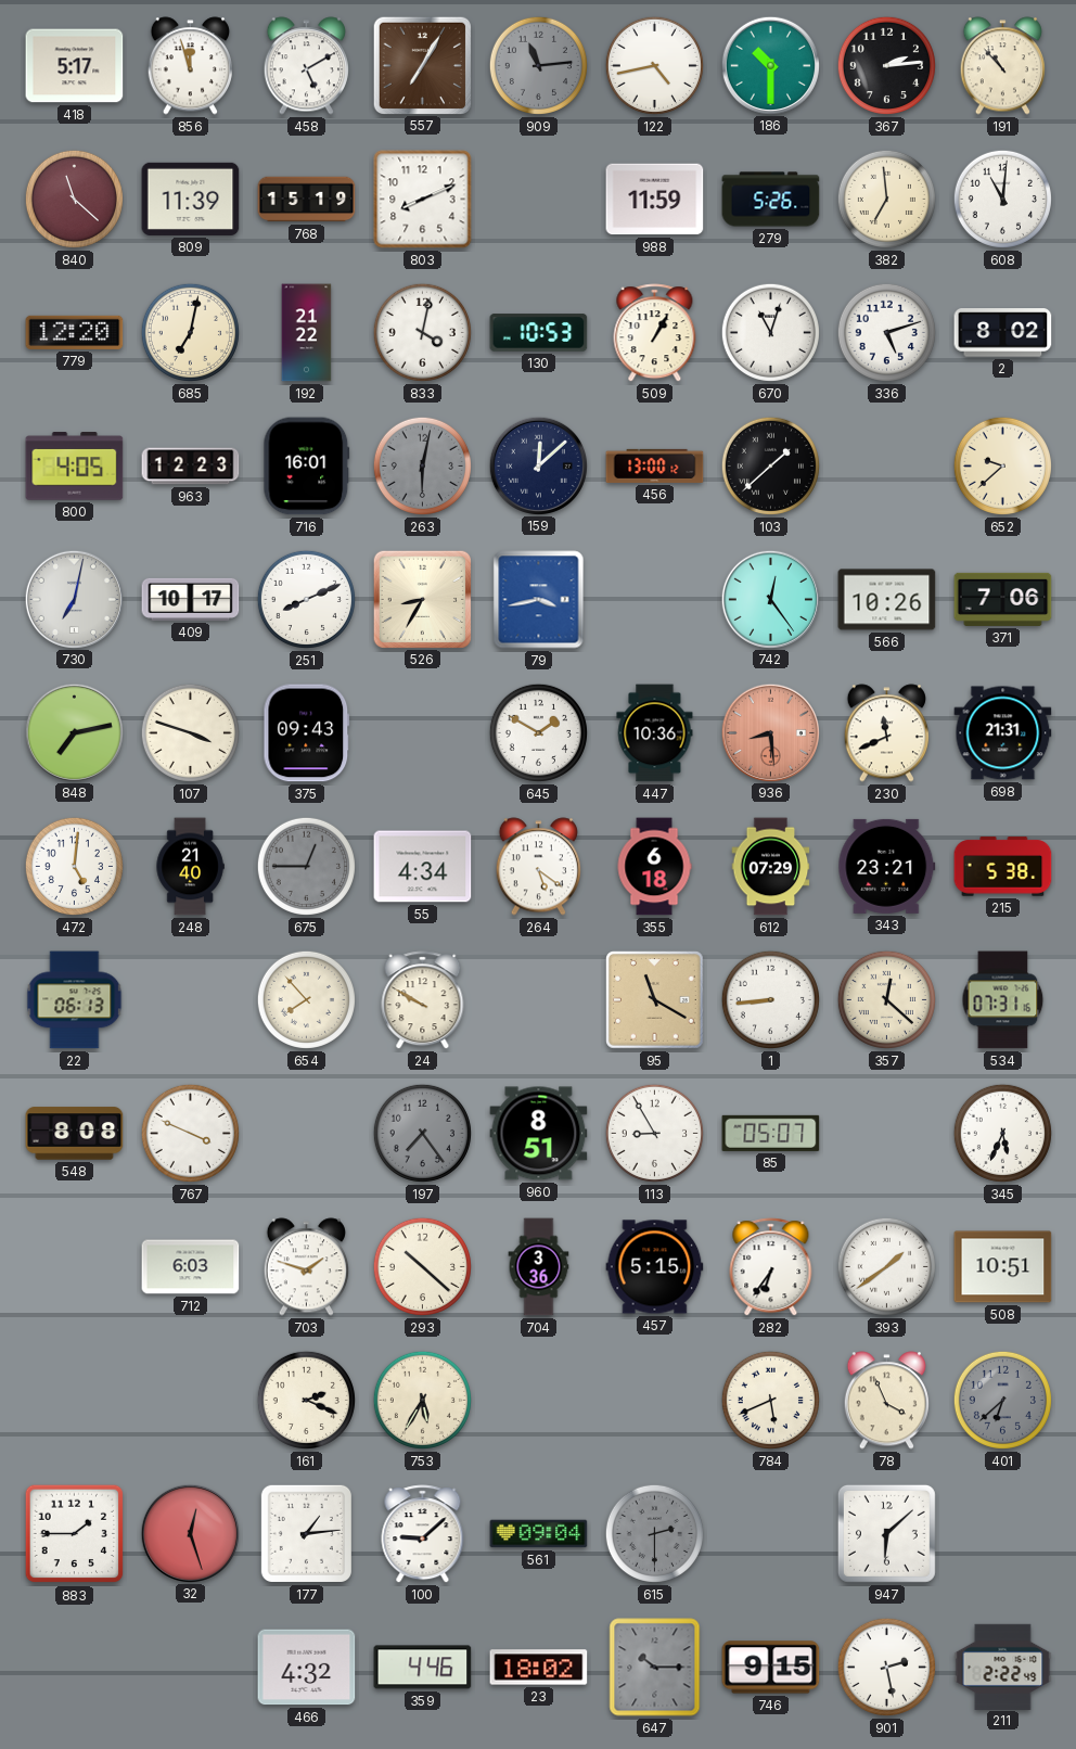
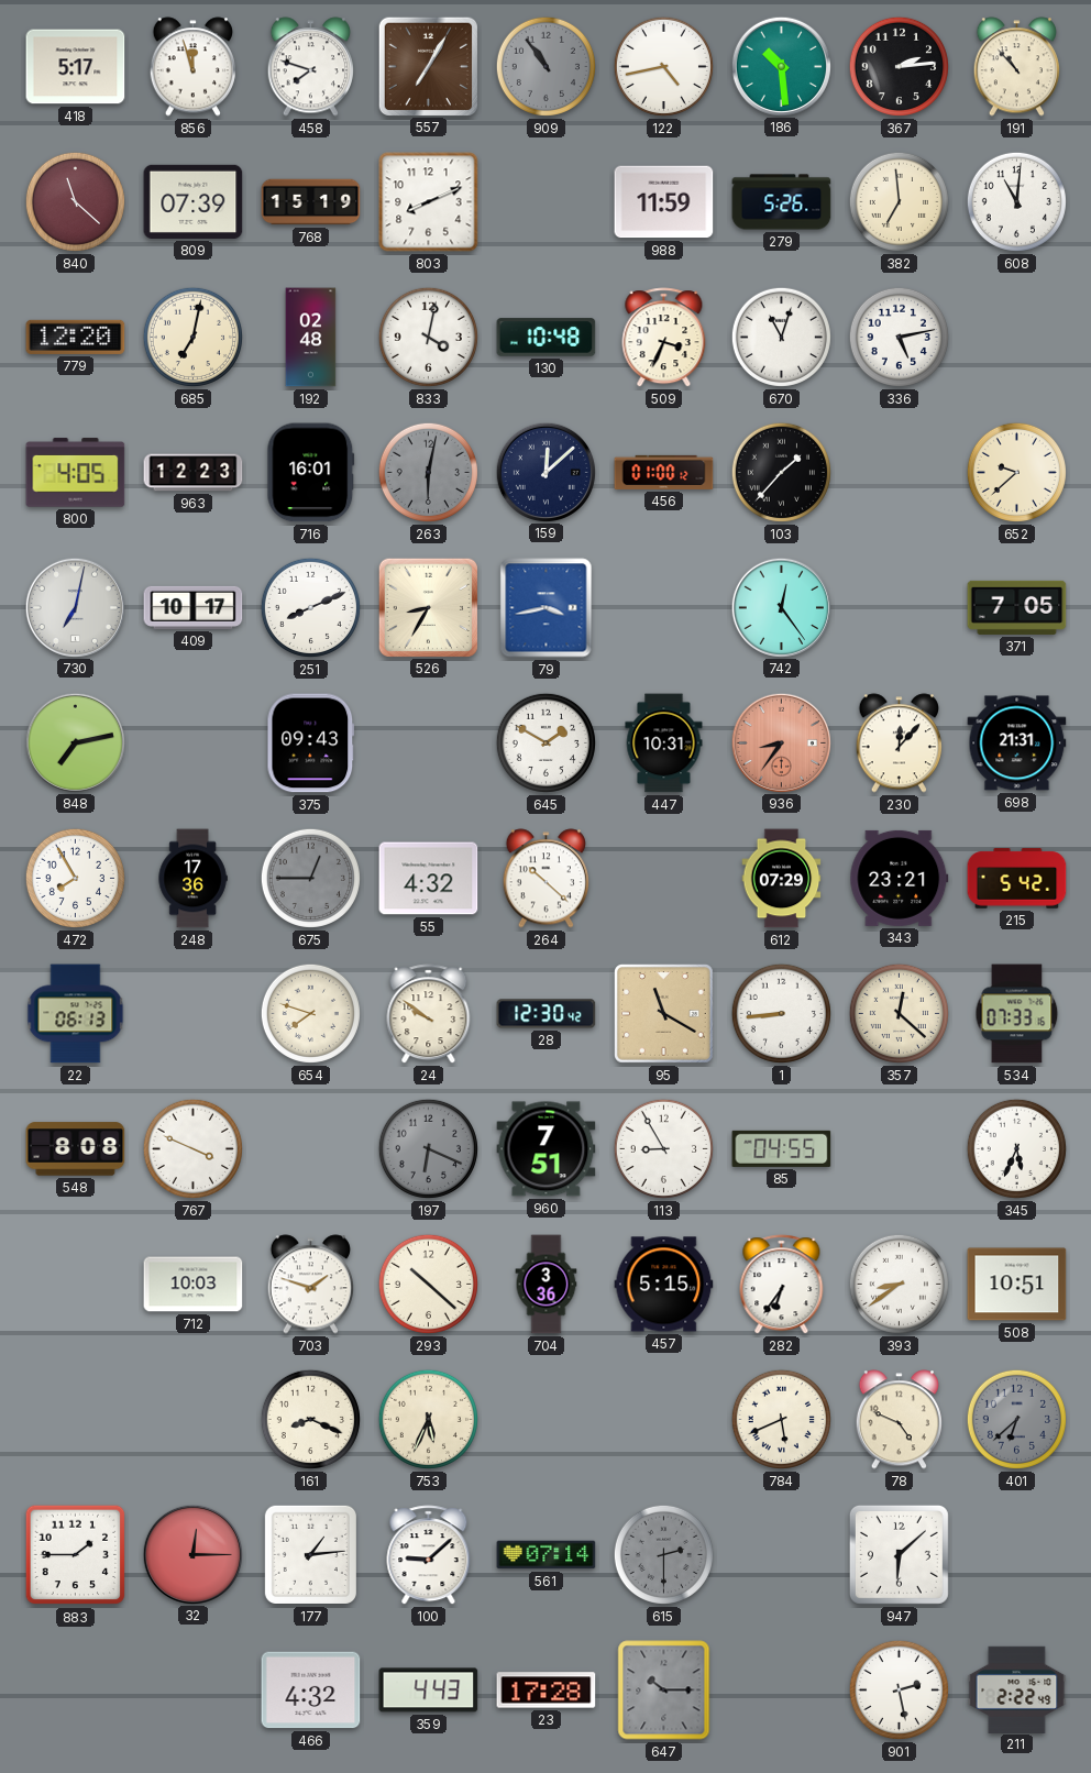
458: 5:10 -> 7:48 (310, 67)
909: 11:14 -> 10:54 (545, 66)
186: 10:30 -> 10:29 (781, 66)
809: 11:39 -> 07:39 (194, 201)
192: 21:22 -> 02:48 (311, 338)
130: 10:53 -> 10:48 (547, 338)
509: 1:05 -> 3:34 (664, 338)
336: 5:12 -> 5:13 (899, 337)
2: 8:02 -> none (1003, 333)
456: 13:00 -> 01:00 (664, 472)
103: 1:38 -> 1:37 (781, 472)
566: 10:26 -> none (887, 600)
371: 7:06 -> 7:05 (1017, 607)
107: 3:48 -> none (190, 732)
447: 10:36 -> 10:31 (664, 744)
936: 8:29 -> 8:36 (781, 742)
230: 11:41 -> 12:07 (899, 744)
472: 5:01 -> 7:55 (75, 878)
248: 21:40 -> 17:36 (192, 879)
55: 4:34 -> 4:32 (429, 879)
264: 5:21 -> 10:22 (545, 879)
355: 6:18 -> none (654, 867)
215: 5:38 -> 5:42 (1017, 879)
654: 7:53 -> 7:48 (310, 1013)
24: 9:50 -> 9:51 (429, 1014)
28: none -> 12:30 (547, 1014)
534: 07:31 -> 07:33 (1017, 1014)
197: 7:24 -> 6:19 (428, 1148)
960: 8:51 -> 7:51 (547, 1149)
85: 05:07 -> 04:55 (782, 1148)
712: 6:03 -> 10:03 (194, 1285)
393: 1:39 -> 8:39 (899, 1284)
161: 2:19 -> 8:19 (310, 1419)
753: 5:35 -> 5:34 (428, 1419)
78: 3:56 -> 4:49 (899, 1420)
32: 12:27 -> 12:15 (192, 1554)
561: 09:04 -> 07:14 (547, 1555)
359: 4:46 -> 4:43 (429, 1691)
23: 18:02 -> 17:28 (547, 1691)
746: 9:15 -> none (771, 1668)
